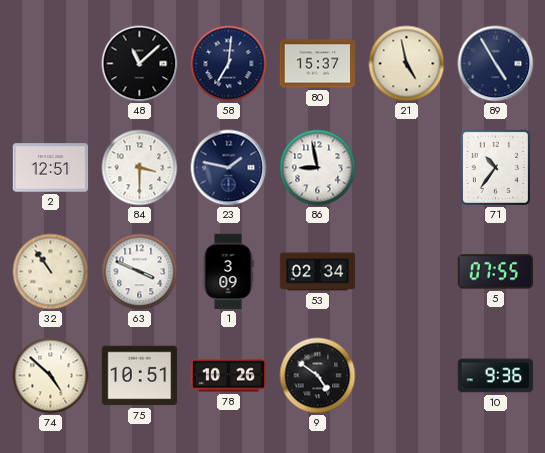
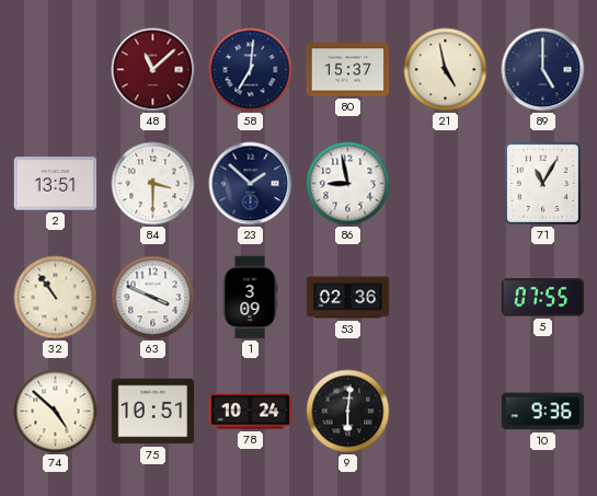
48 dial: black -> burgundy (153, 70)
89: 4:55 -> 5:00 (543, 70)
2: 12:51 -> 13:51 (56, 184)
23: 1:47 -> 1:52 (251, 184)
71: 10:36 -> 11:05 (542, 183)
53: 02:34 -> 02:36 (348, 298)
78: 10:26 -> 10:24 (251, 412)
9: 4:51 -> 6:01 (348, 412)
